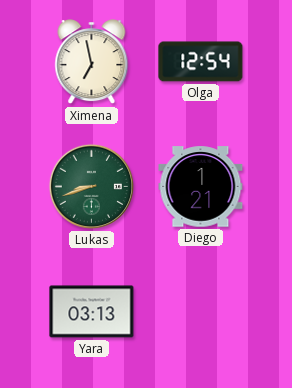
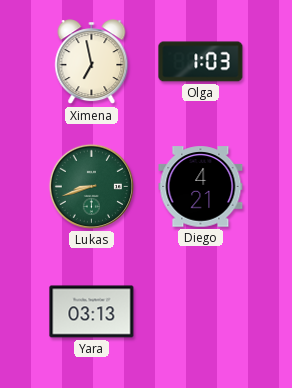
Olga: 12:54 -> 1:03 (201, 62)
Diego: 1:21 -> 4:21 (201, 187)
